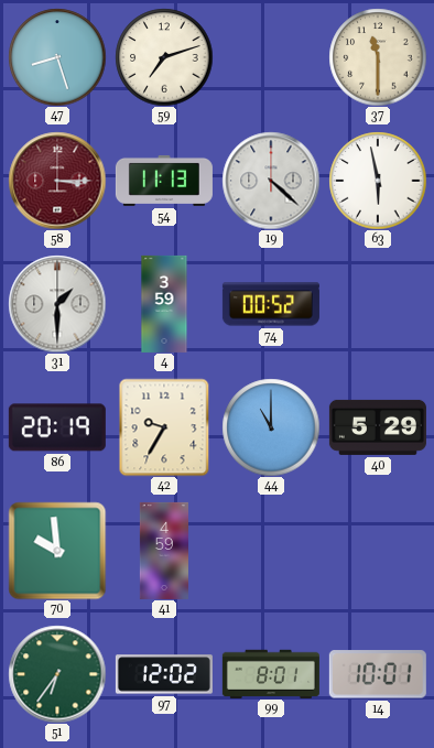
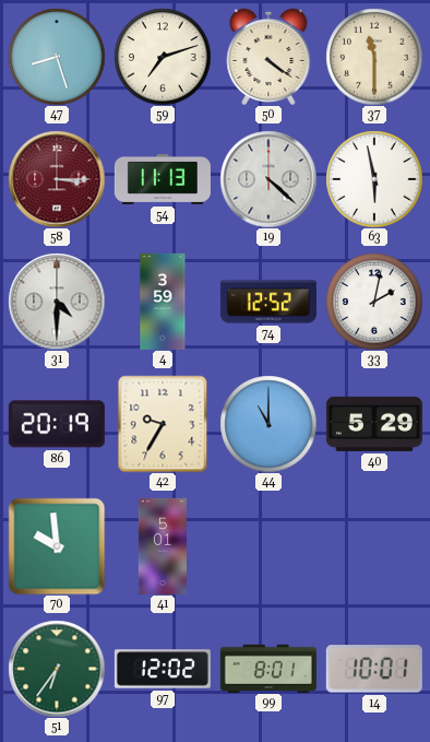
50: none -> 4:21 (268, 56)
31: 1:30 -> 4:30 (57, 302)
74: 00:52 -> 12:52 (268, 302)
33: none -> 2:02 (374, 302)
41: 4:59 -> 5:01 (163, 546)
